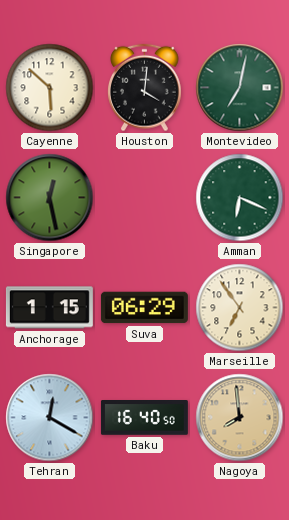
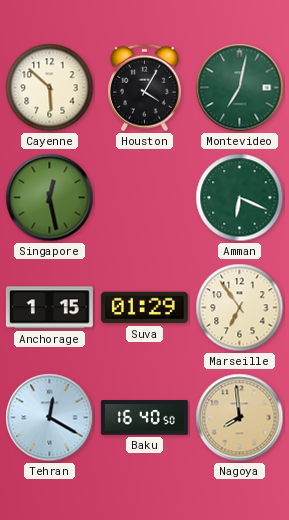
Houston: 4:01 -> 4:05 (145, 88)
Suva: 06:29 -> 01:29 (144, 308)
